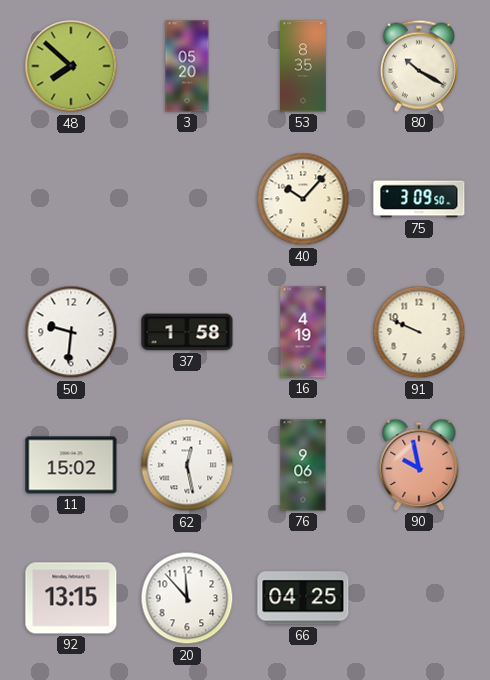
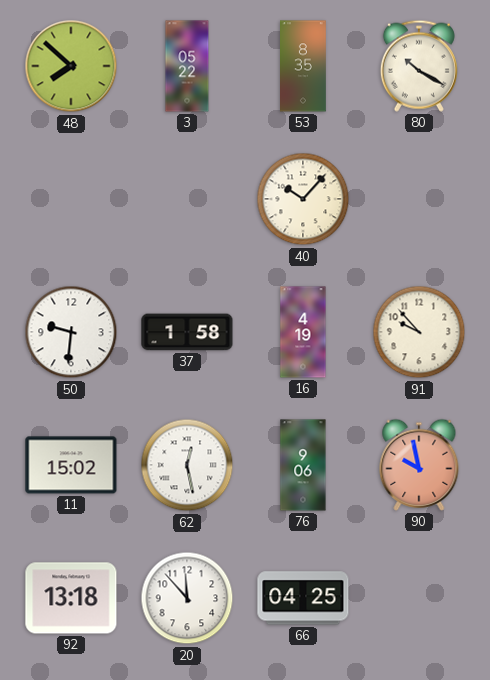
3: 05:20 -> 05:22 (187, 66)
75: 3:09 -> none (419, 199)
91: 9:49 -> 9:53 (419, 332)
92: 13:15 -> 13:18 (71, 598)
